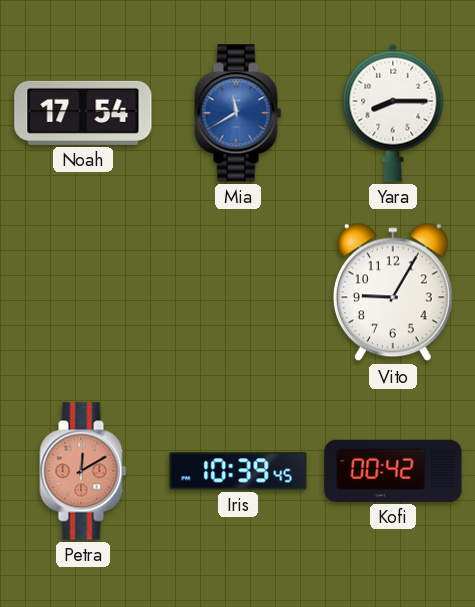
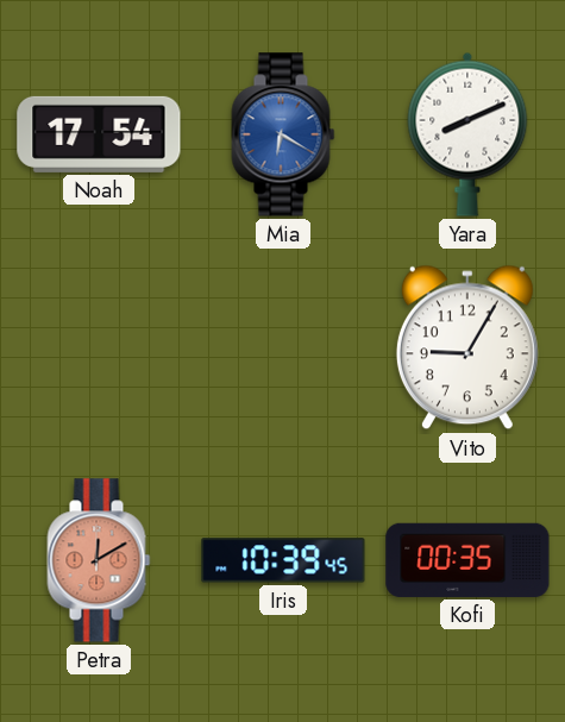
Mia: 11:40 -> 6:20 (283, 134)
Yara: 8:15 -> 8:11 (467, 134)
Kofi: 00:42 -> 00:35 (467, 560)
